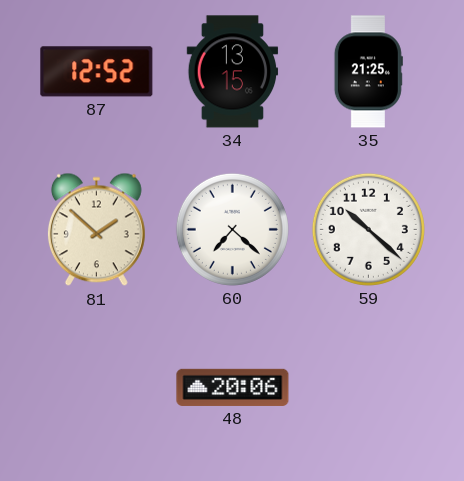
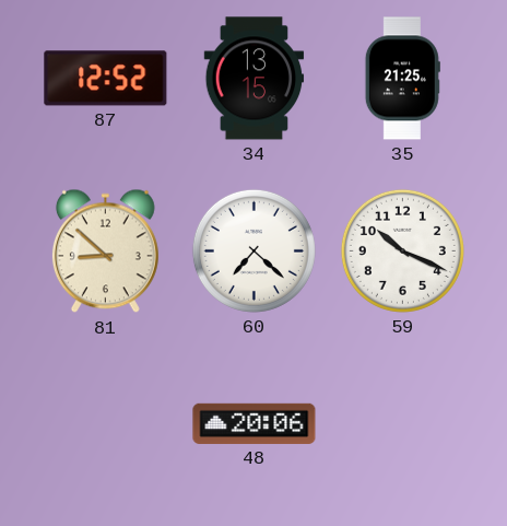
81: 1:52 -> 8:52 (105, 252)
59: 10:22 -> 10:19 (402, 250)
